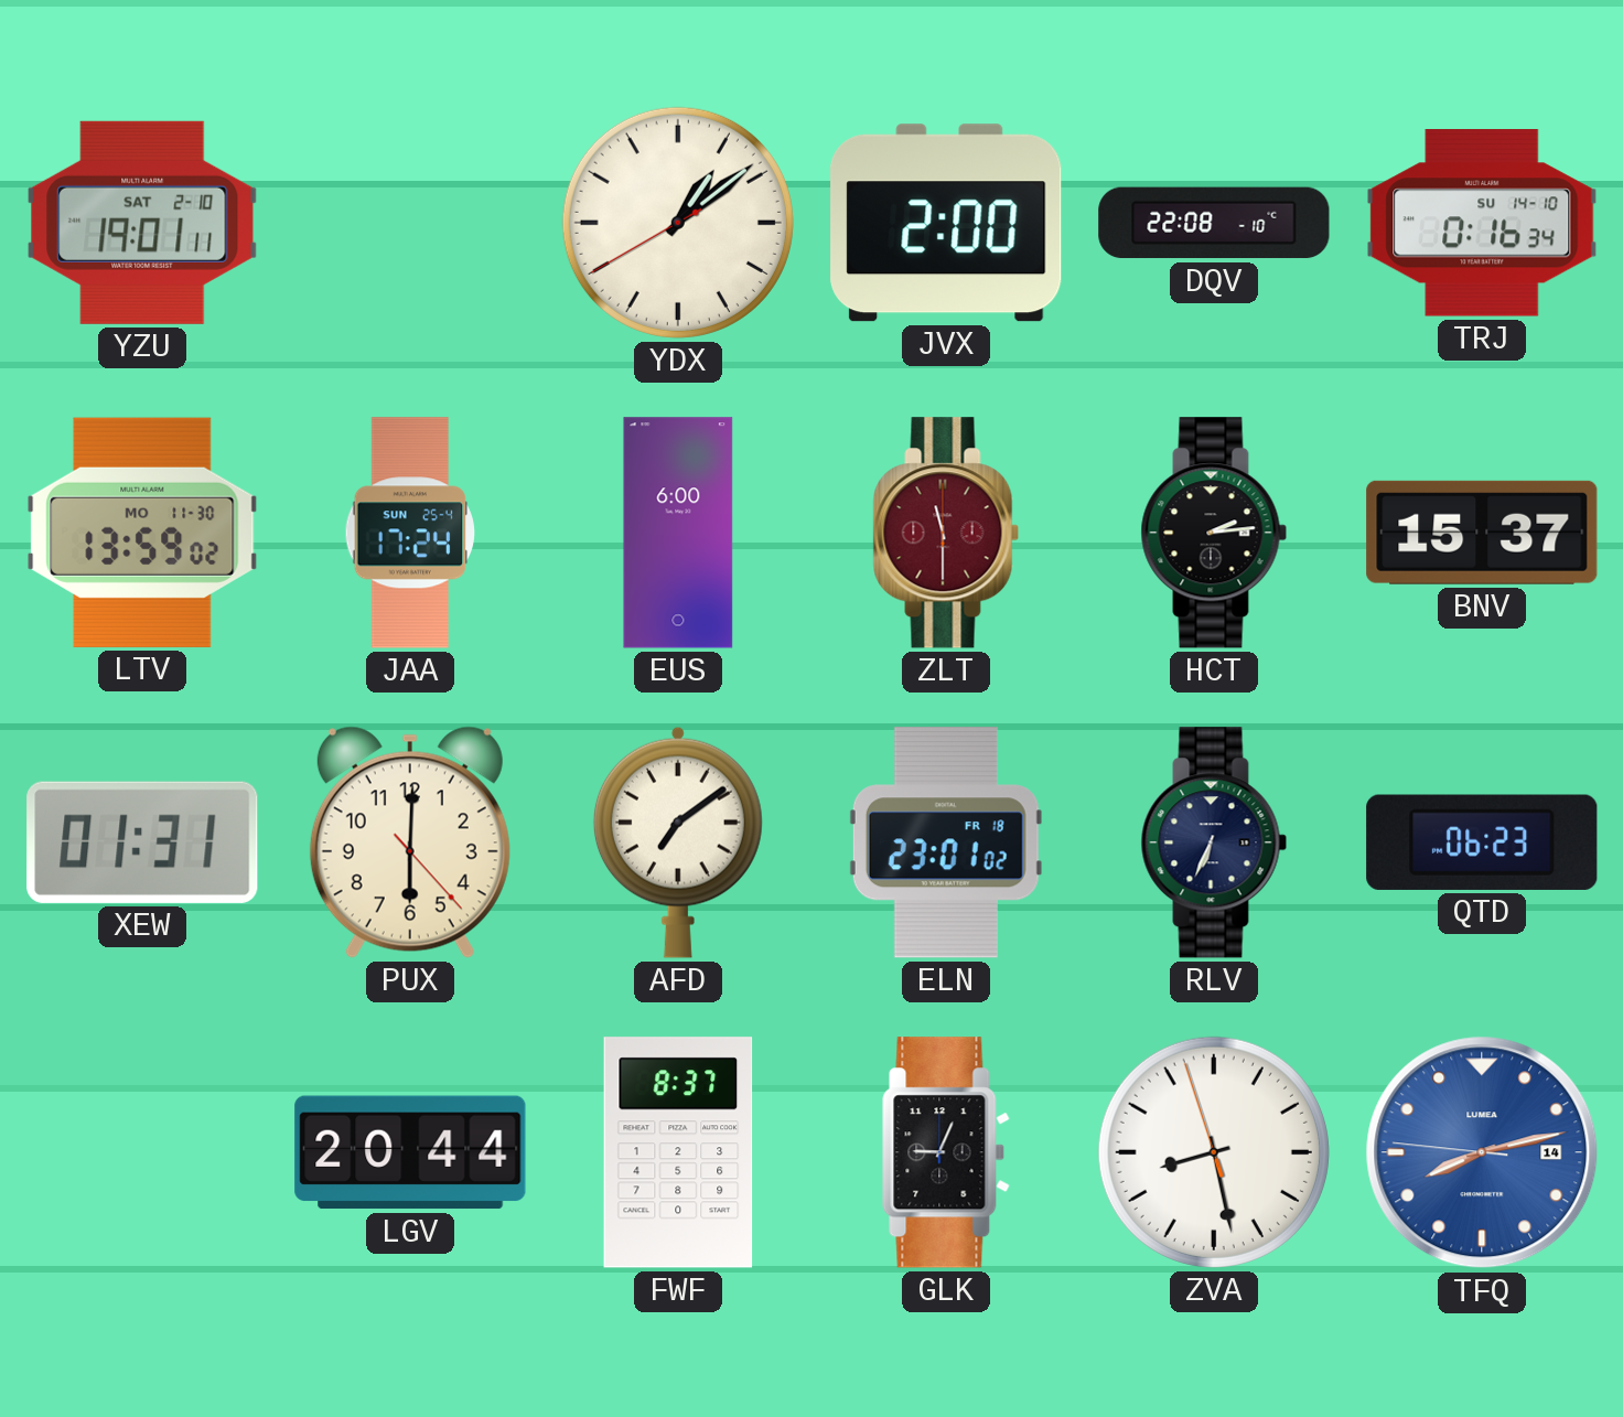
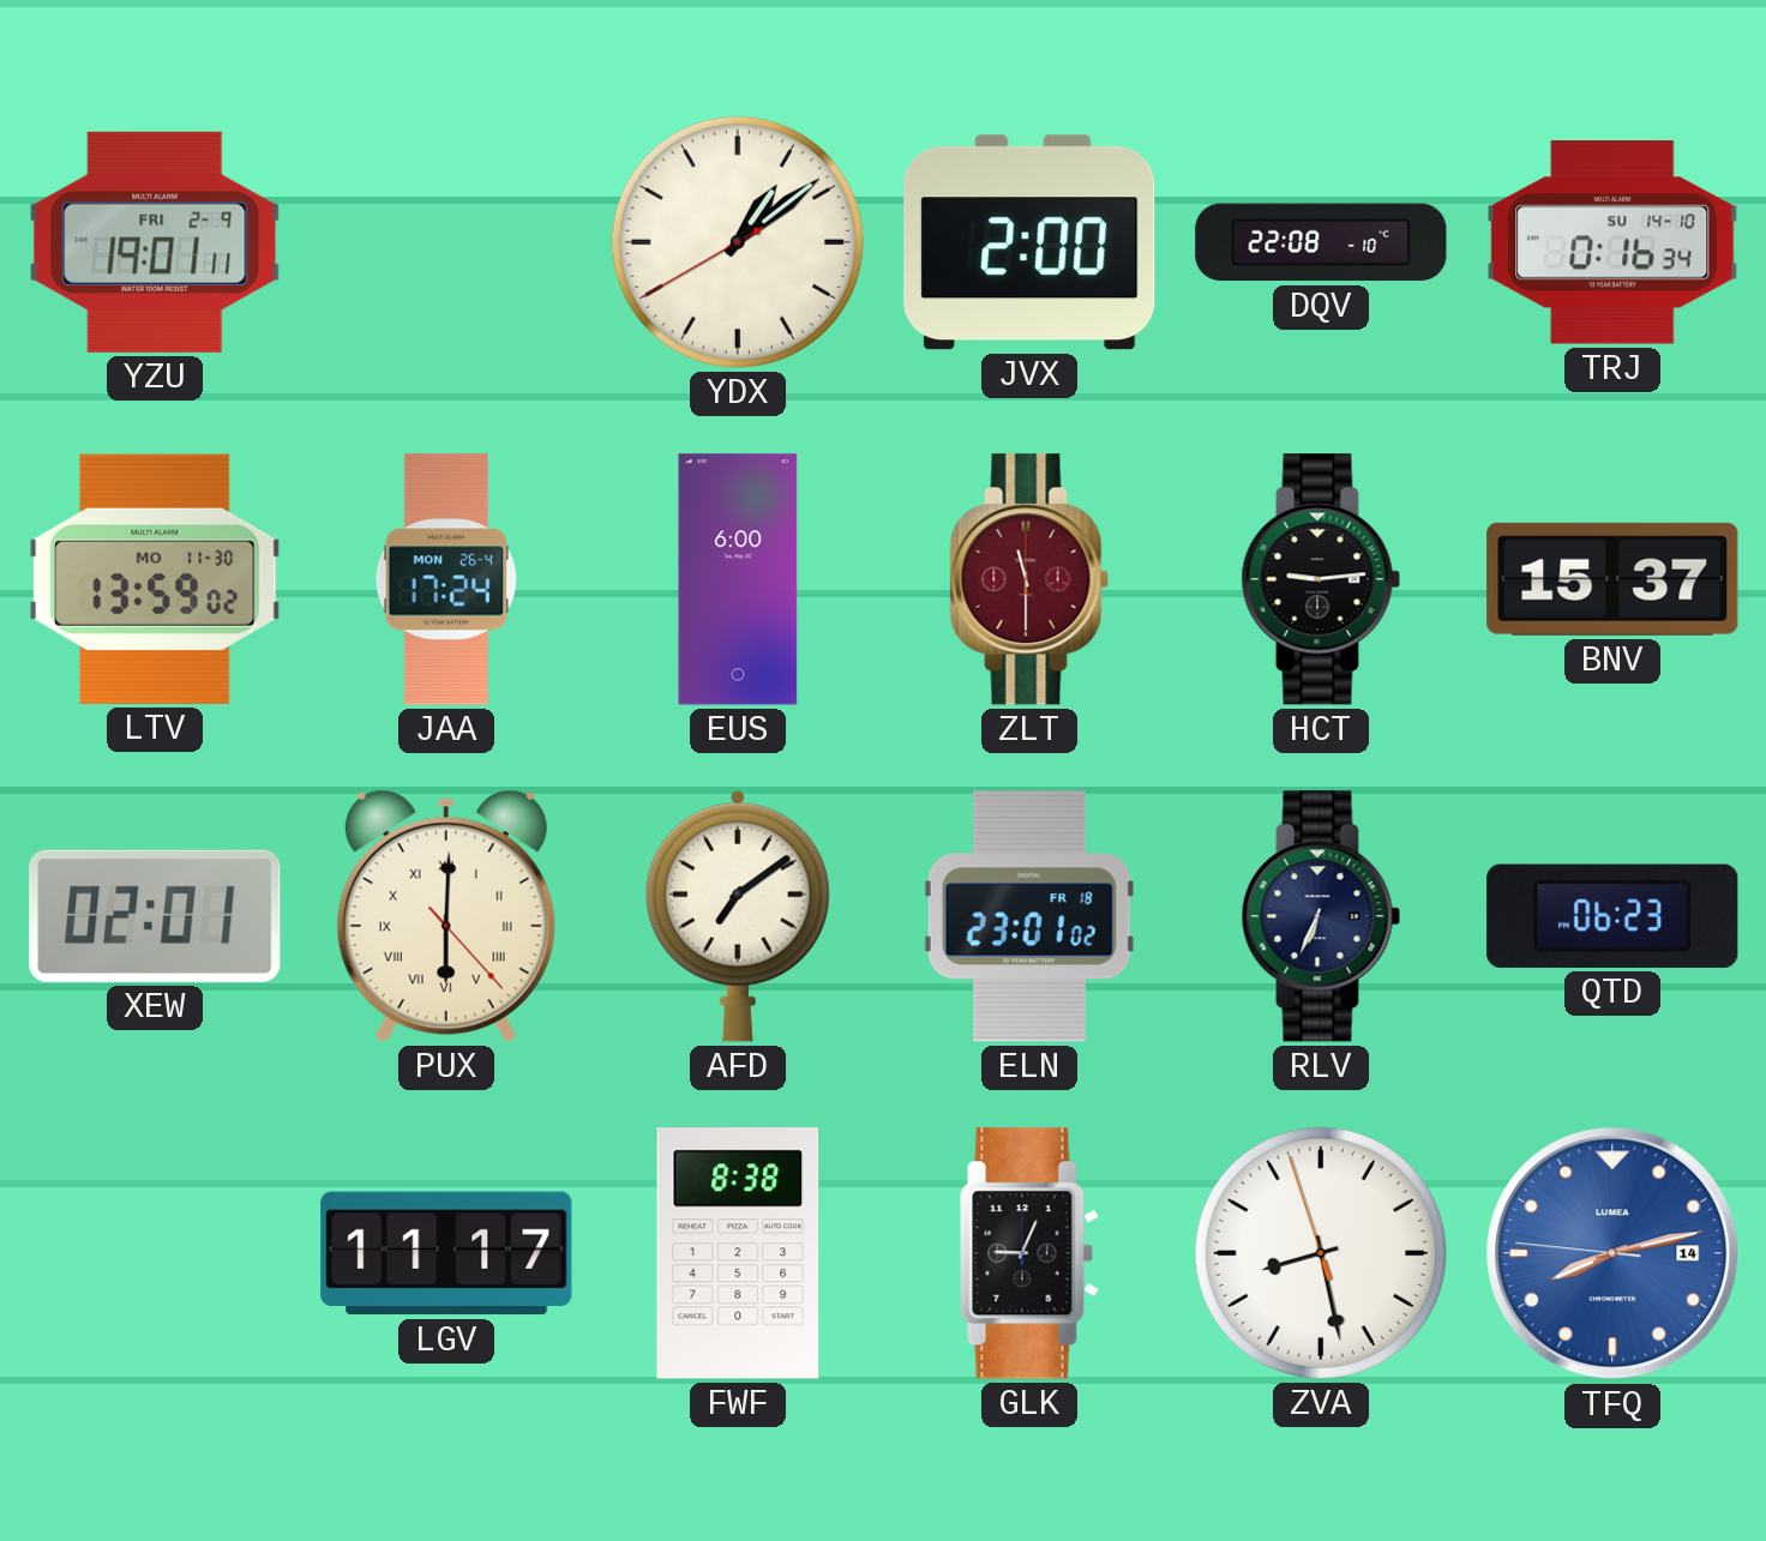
YZU date: SAT 2-10 -> FRI 2-9 (155, 242)
JAA date: SUN 25-4 -> MON 26-4 (445, 579)
HCT: 2:14 -> 9:14 (1321, 579)
XEW: 01:31 -> 02:01 (155, 916)
PUX numerals: Arabic -> Roman (446, 916)
LGV: 20:44 -> 11:17 (446, 1253)
FWF: 8:37 -> 8:38 (738, 1253)
